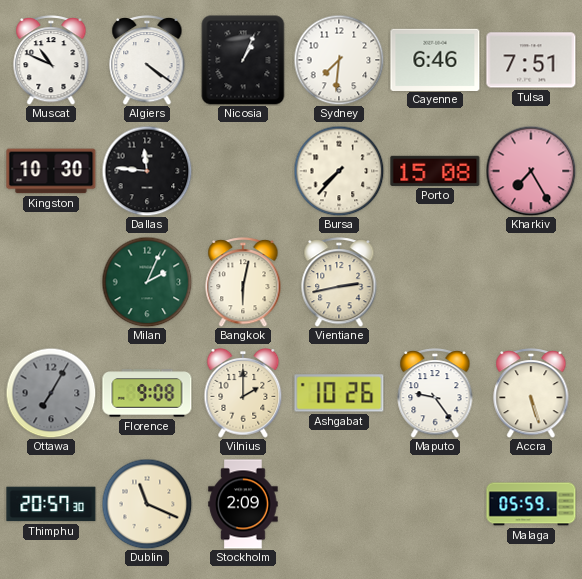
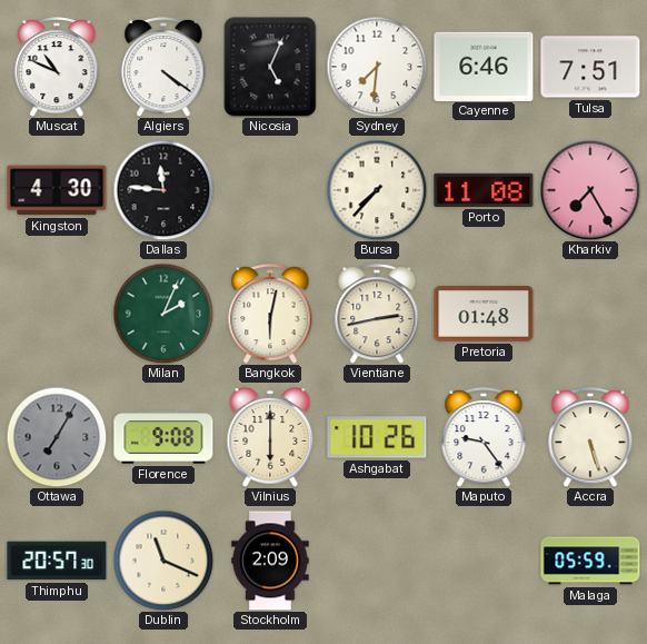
Nicosia: 1:04 -> 5:04 (270, 67)
Kingston: 10:30 -> 4:30 (57, 190)
Porto: 15:08 -> 11:08 (484, 190)
Pretoria: none -> 01:48 (484, 314)
Vilnius: 2:00 -> 6:00 (270, 438)
